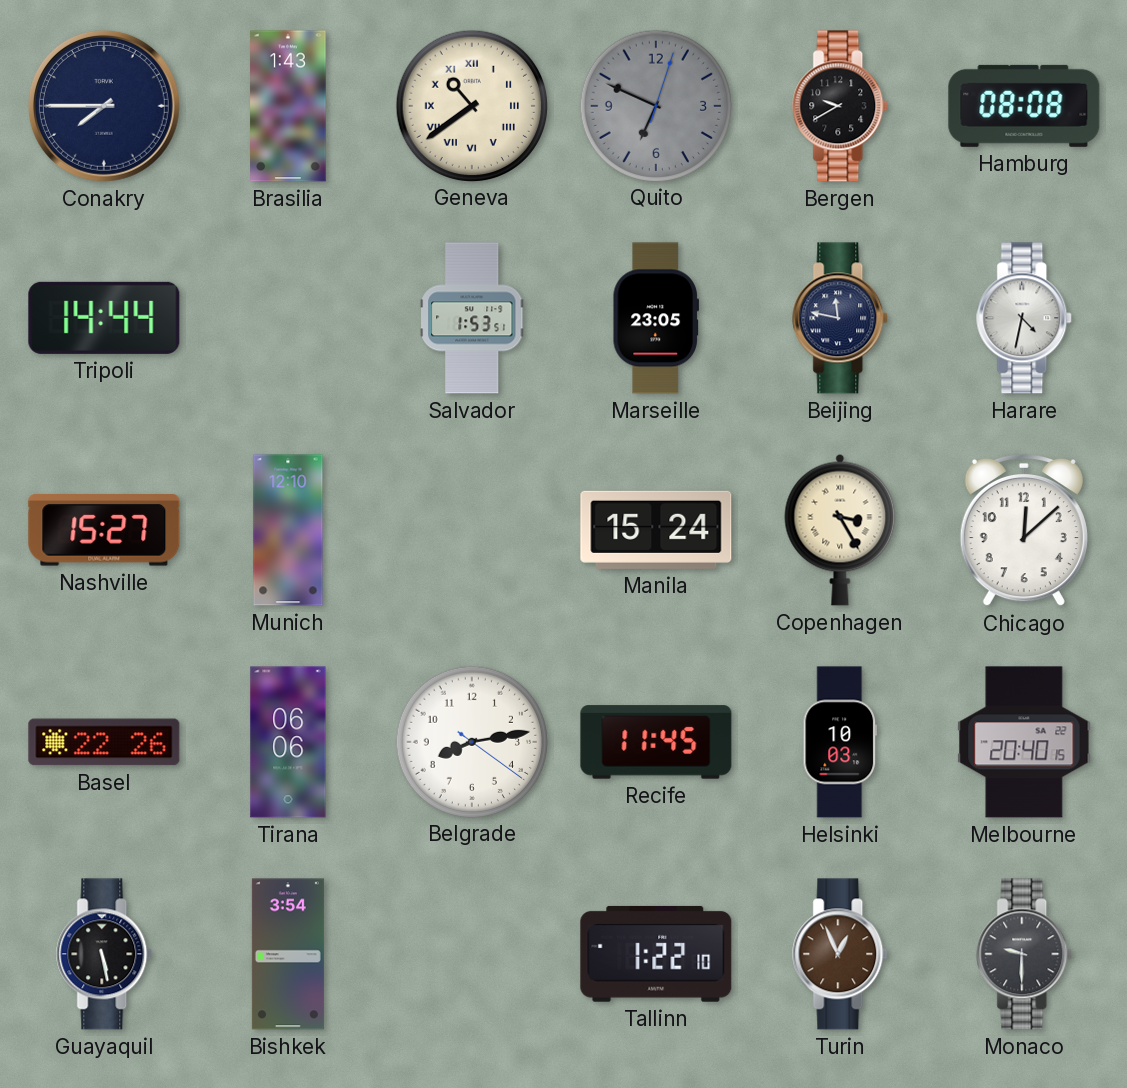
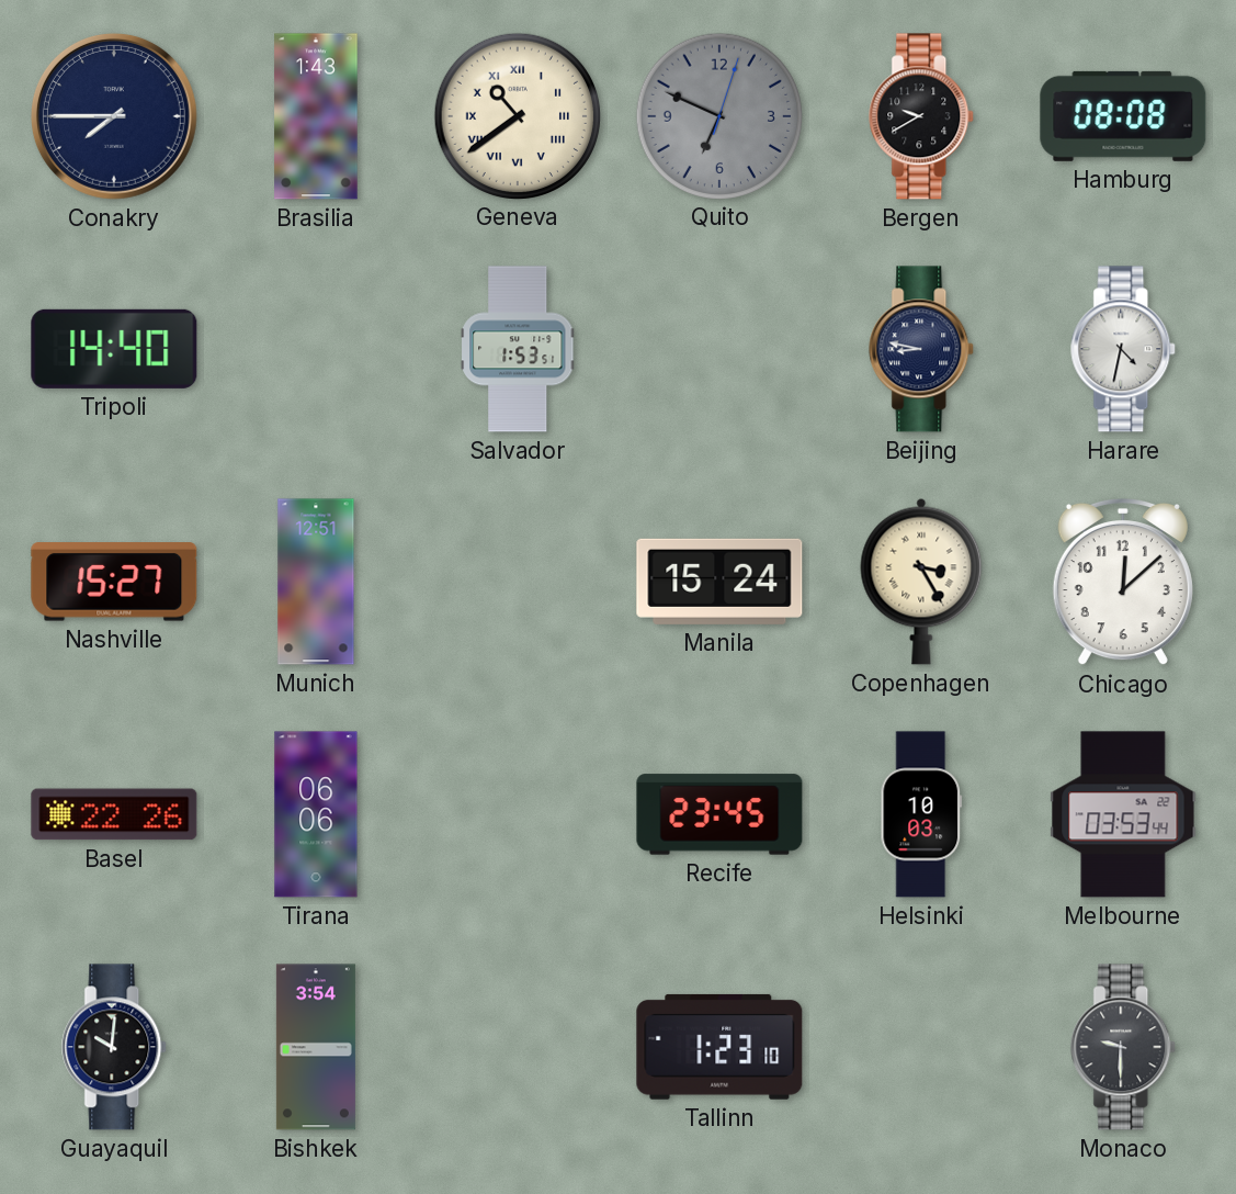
Tripoli: 14:44 -> 14:40 (114, 349)
Marseille: 23:05 -> none (656, 318)
Beijing: 11:47 -> 8:47 (922, 349)
Munich: 12:10 -> 12:51 (316, 582)
Belgrade: 8:13 -> none (471, 741)
Recife: 11:45 -> 23:45 (719, 814)
Melbourne: 20:40 -> 03:53 (1123, 814)
Guayaquil: 5:28 -> 10:01 (115, 1047)
Tallinn: 1:22 -> 1:23 (719, 1047)
Turin: 12:56 -> none (841, 954)
